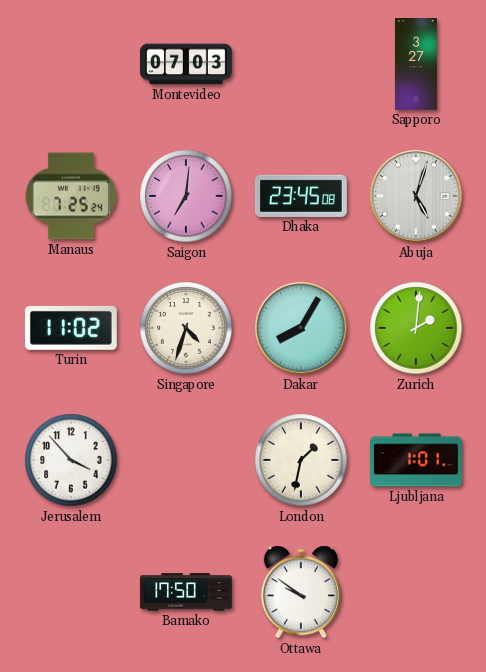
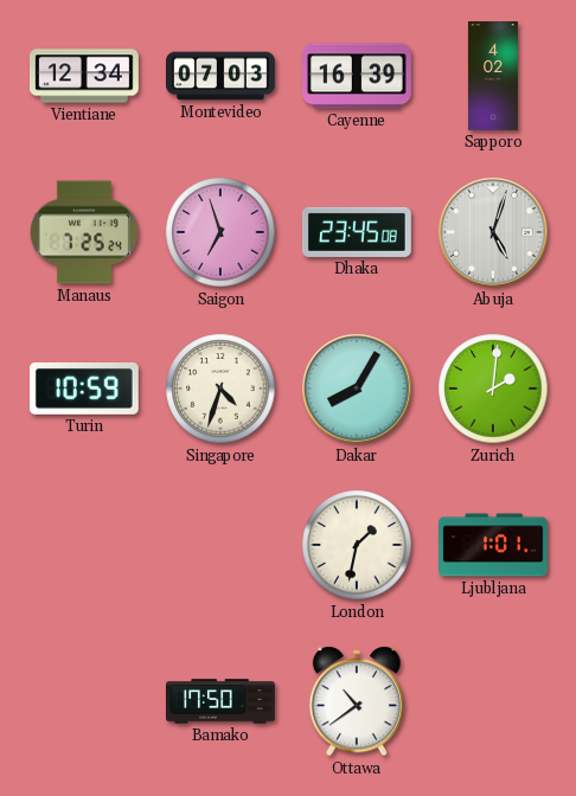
Vientiane: none -> 12:34 (84, 76)
Cayenne: none -> 16:39 (358, 76)
Sapporo: 3:27 -> 4:02 (493, 76)
Saigon: 7:01 -> 6:57 (220, 232)
Turin: 11:02 -> 10:59 (84, 389)
Jerusalem: 3:53 -> none (71, 460)
Ottawa: 9:51 -> 10:39 (357, 701)
